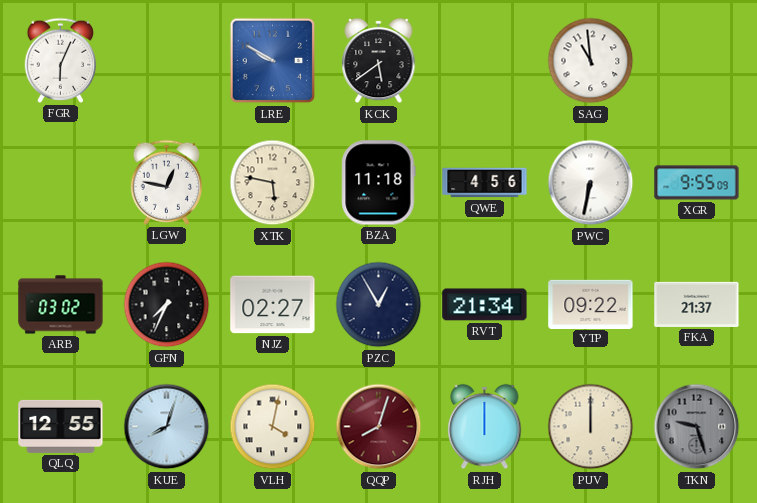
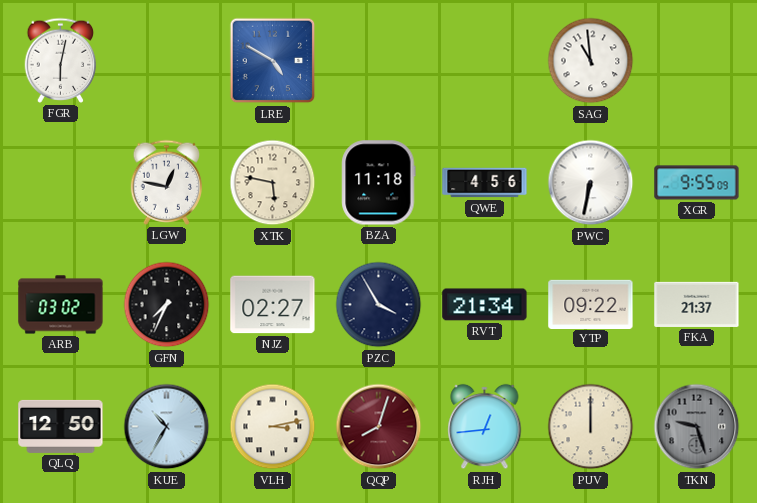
FGR: 6:04 -> 6:02 (61, 60)
LRE: 9:50 -> 4:50 (273, 61)
KCK: 5:39 -> none (379, 61)
PZC: 12:55 -> 3:55 (379, 305)
QLQ: 12:55 -> 12:50 (61, 426)
KUE: 8:03 -> 10:35 (167, 427)
VLH: 4:02 -> 3:13 (273, 427)
RJH: 12:00 -> 12:44 (485, 427)
